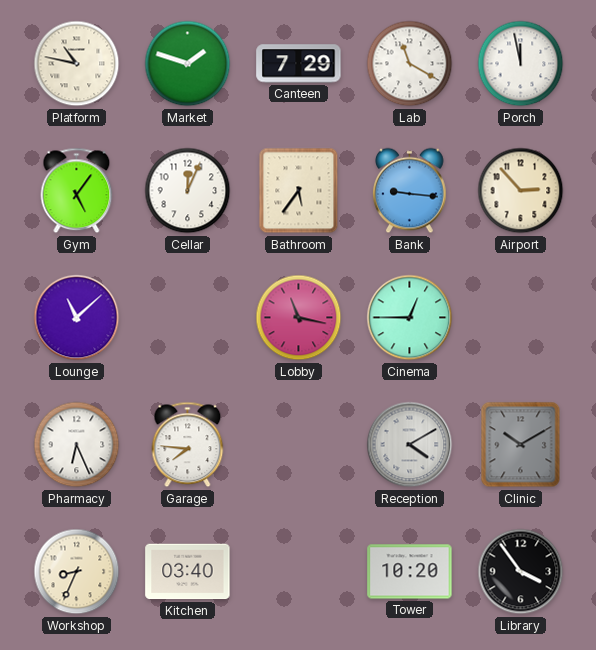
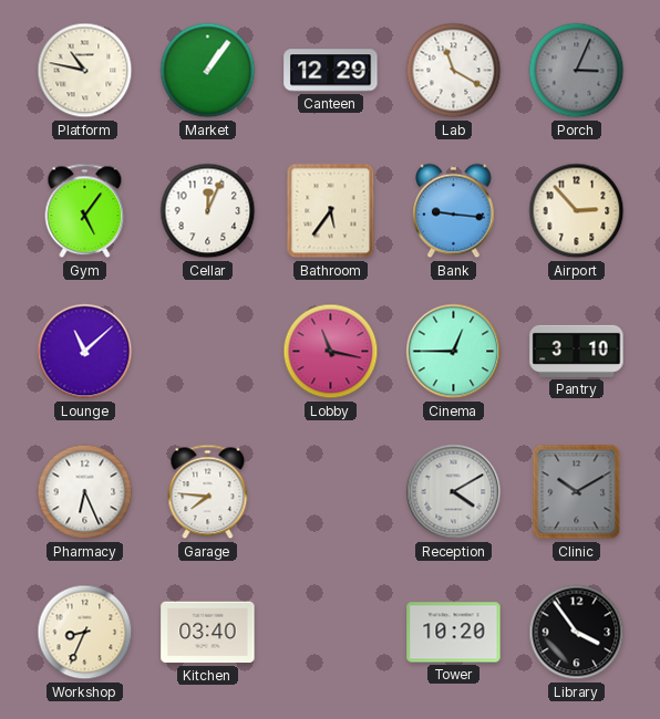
Market: 1:48 -> 1:06 (208, 71)
Canteen: 7:29 -> 12:29 (331, 71)
Porch: 11:58 -> 3:04 (577, 71)
Porch dial: white -> grey (577, 71)
Pantry: none -> 3:10 (577, 351)
